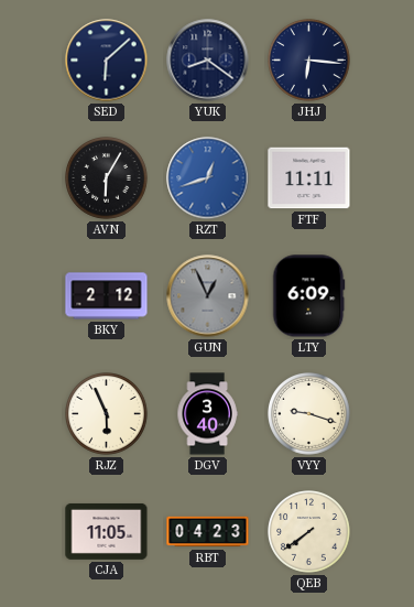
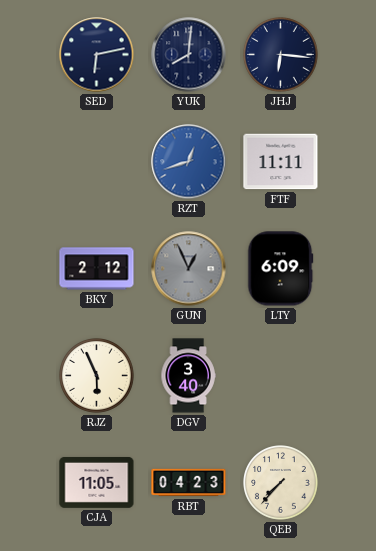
SED: 6:08 -> 6:13 (97, 55)
YUK: 8:21 -> 8:01 (189, 55)
AVN: 6:05 -> none (107, 178)
VYY: 9:18 -> none (309, 414)
QEB: 7:39 -> 7:37 (281, 483)
